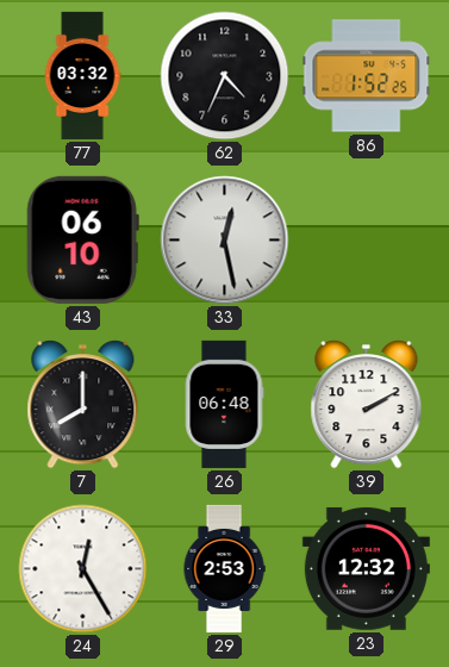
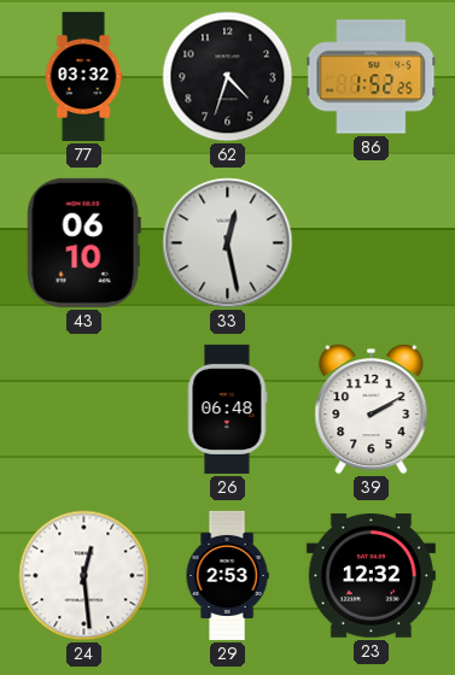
62: 4:34 -> 4:33 (228, 77)
7: 8:00 -> none (83, 405)
24: 12:25 -> 12:29 (84, 576)
